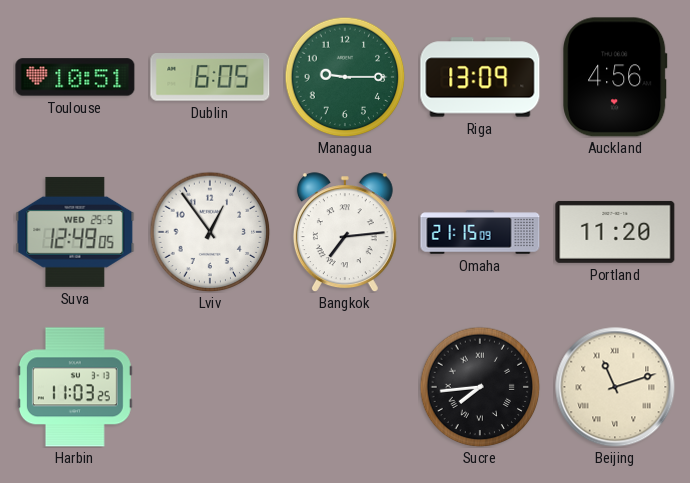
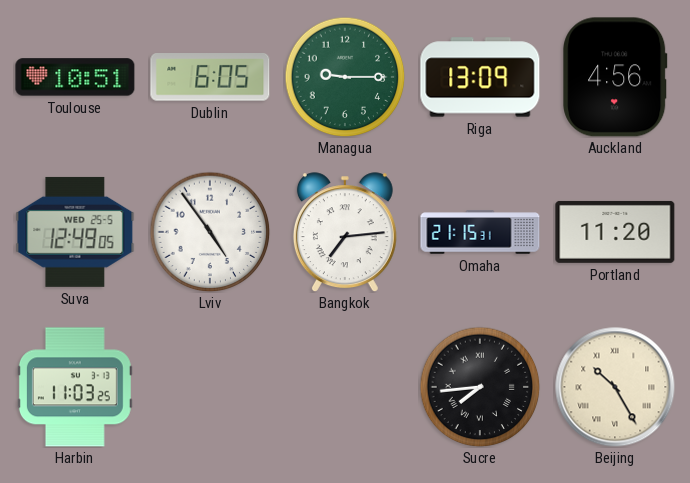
Lviv: 12:54 -> 4:54 (210, 232)
Omaha: 21:15:09 -> 21:15:31 (480, 232)
Beijing: 11:12 -> 10:25 (615, 387)
